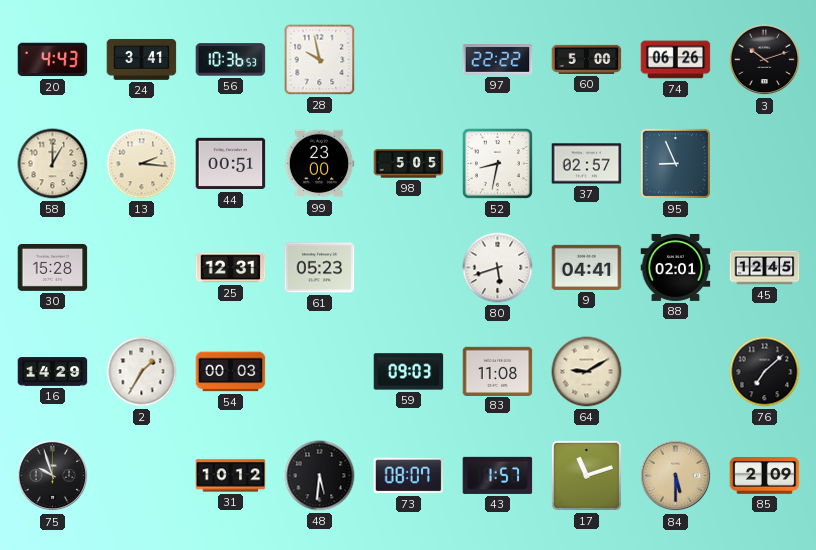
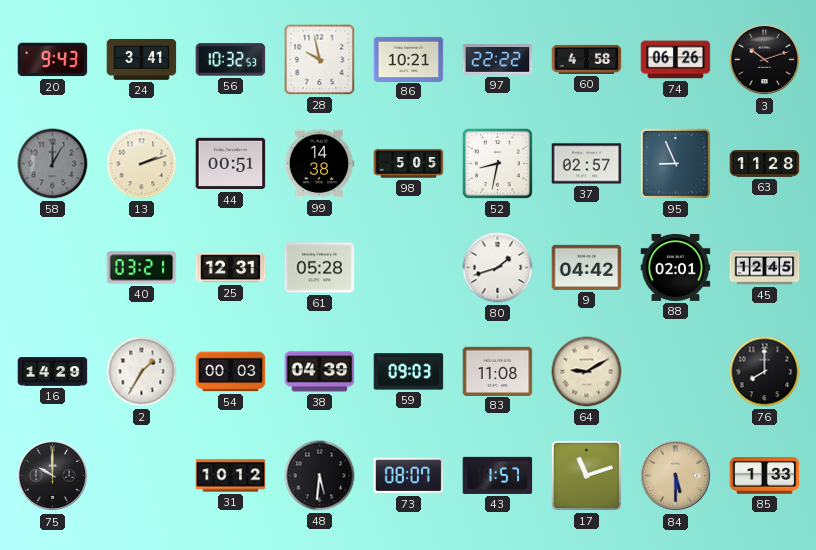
20: 4:43 -> 9:43 (53, 60)
56: 10:36 -> 10:32 (231, 60)
86: none -> 10:21 (409, 59)
60: 5:00 -> 4:58 (587, 59)
58 dial: cream -> grey (53, 164)
13: 2:16 -> 2:12 (142, 164)
99: 23:00 -> 14:38 (319, 164)
63: none -> 11:28 (765, 164)
30: 15:28 -> none (53, 267)
40: none -> 03:21 (142, 268)
61: 05:23 -> 05:28 (320, 268)
80: 5:42 -> 1:42 (498, 268)
9: 04:41 -> 04:42 (587, 267)
38: none -> 04:39 (320, 372)
76: 7:08 -> 8:00 (765, 372)
75: 9:57 -> 10:00 (53, 476)
85: 2:09 -> 1:33 (765, 476)
